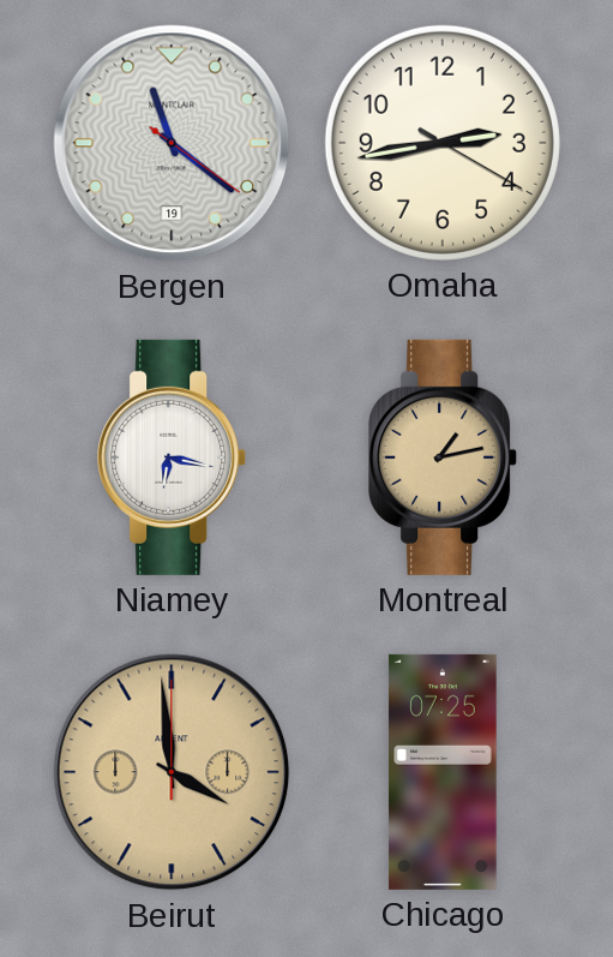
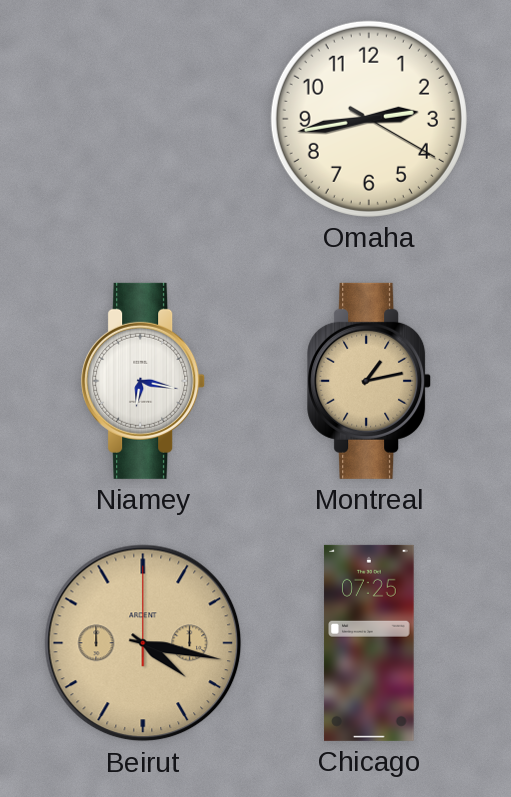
Bergen: 11:21 -> none (172, 143)
Beirut: 3:59 -> 4:17 (143, 643)
